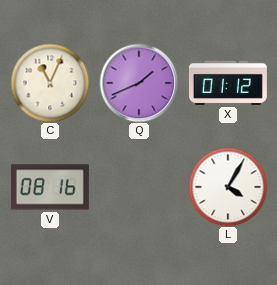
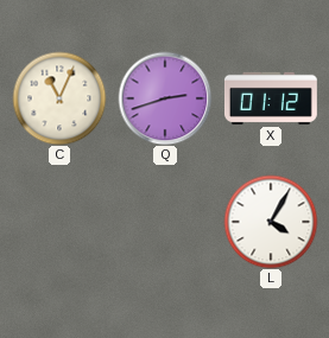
Q: 1:41 -> 2:42 (165, 98)
V: 08:16 -> none (50, 187)
